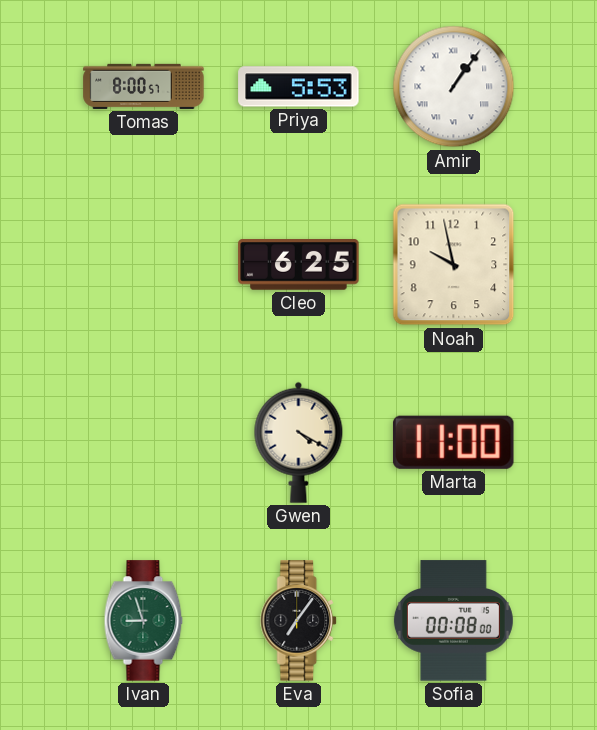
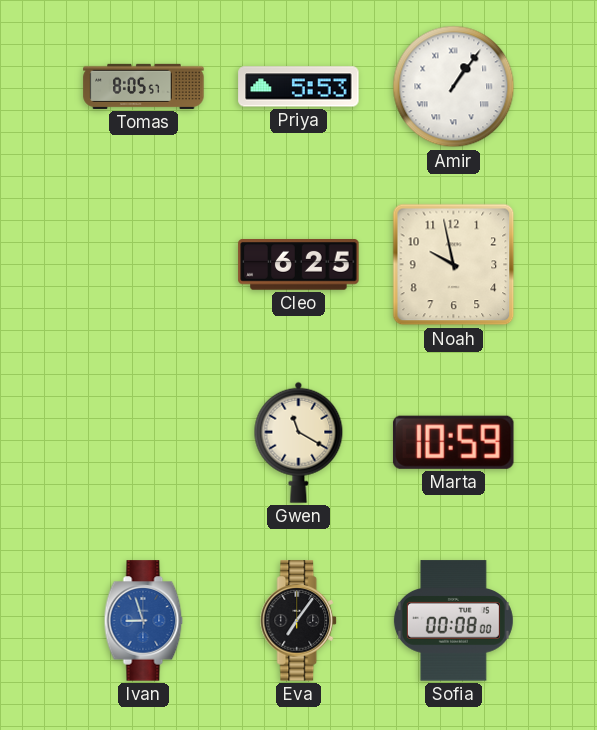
Tomas: 8:00 -> 8:05 (144, 86)
Gwen: 4:20 -> 11:20 (299, 442)
Marta: 11:00 -> 10:59 (453, 442)
Ivan dial: green -> blue (144, 621)
